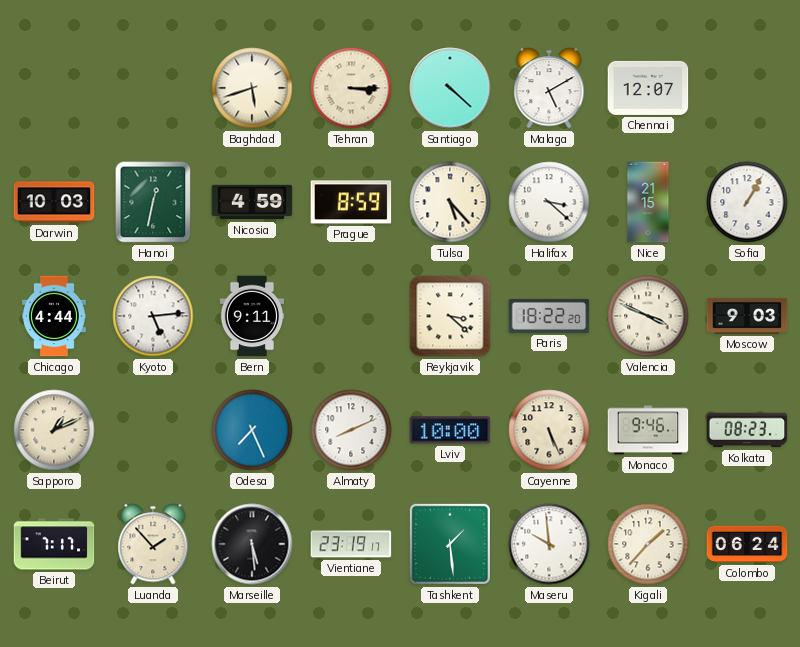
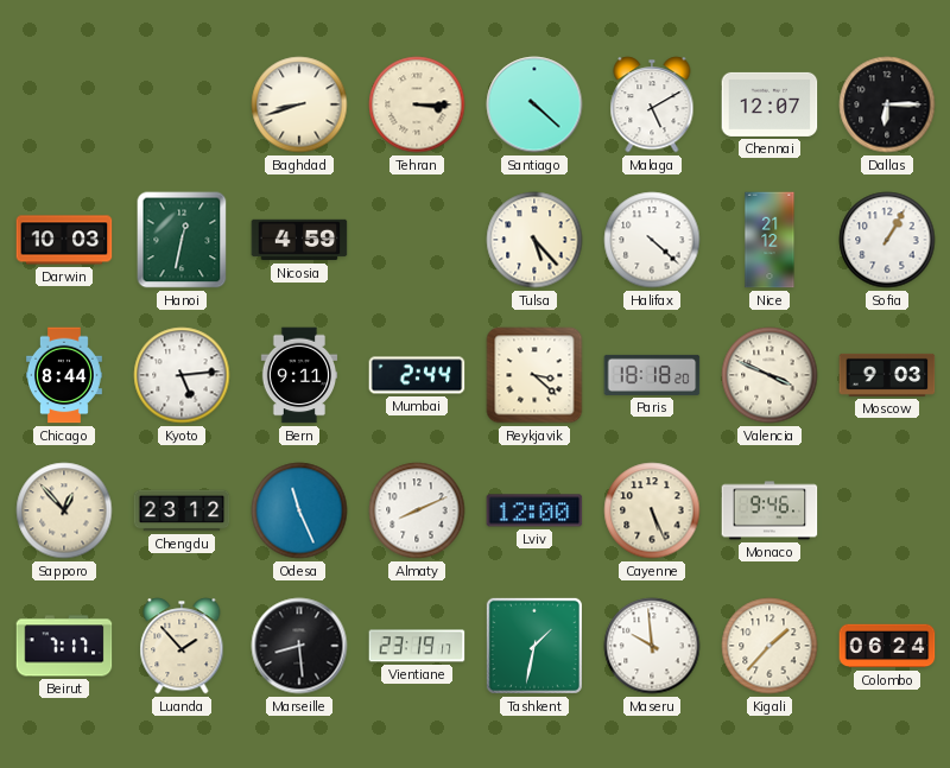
Baghdad: 5:42 -> 8:42 (299, 104)
Dallas: none -> 6:15 (887, 104)
Prague: 8:59 -> none (351, 202)
Halifax: 3:22 -> 4:22 (652, 240)
Nice: 21:15 -> 21:12 (769, 240)
Chicago: 4:44 -> 8:44 (65, 375)
Mumbai: none -> 2:44 (417, 375)
Paris: 18:22 -> 18:18 (652, 375)
Sapporo: 1:11 -> 12:53 (64, 510)
Chengdu: none -> 23:12 (182, 510)
Odesa: 7:26 -> 11:26 (299, 510)
Lviv: 10:00 -> 12:00 (534, 510)
Kolkata: 08:23 -> none (747, 430)
Marseille: 5:29 -> 8:29 (299, 646)
Tashkent: 1:29 -> 1:32 (534, 646)
